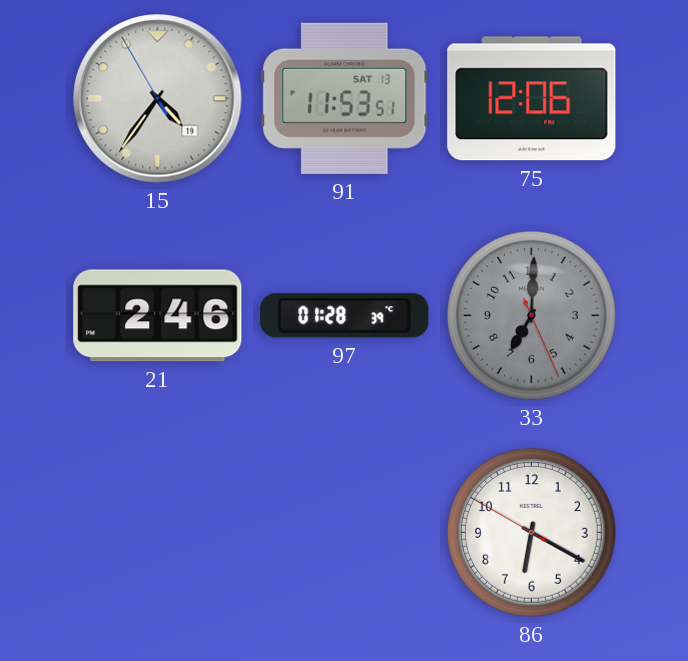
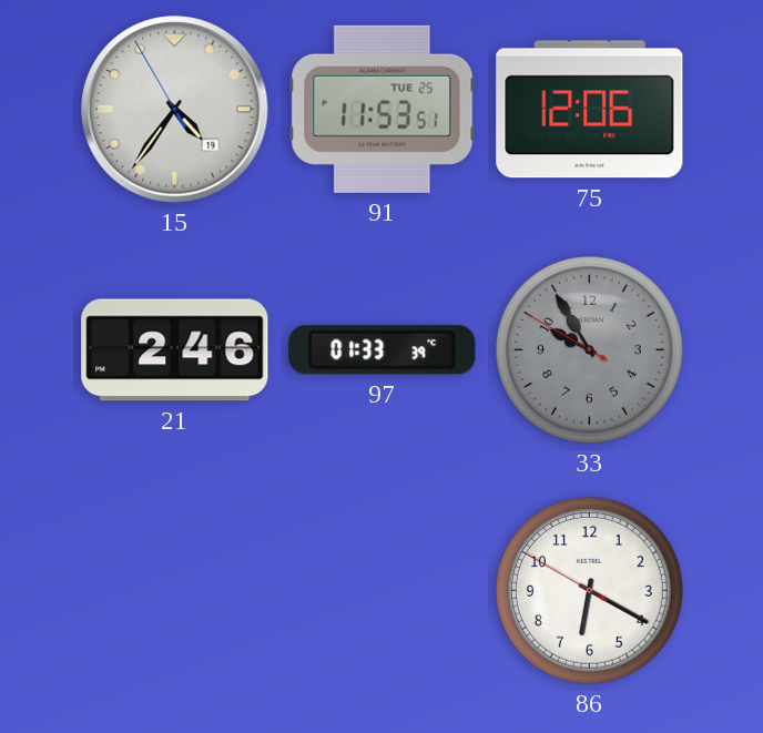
91 date: SAT 13 -> TUE 25 (383, 109)
97: 01:28 -> 01:33 (383, 350)
33: 7:00 -> 9:54 (589, 349)
